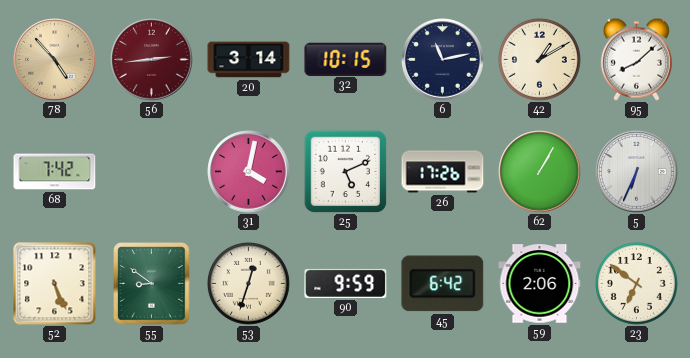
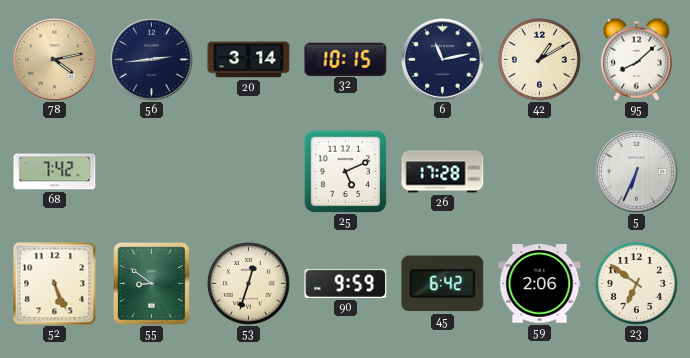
78: 4:53 -> 4:13 (55, 60)
56 dial: burgundy -> navy (152, 60)
31: 4:02 -> none (249, 172)
26: 17:26 -> 17:28 (443, 172)
62: 1:05 -> none (540, 172)
